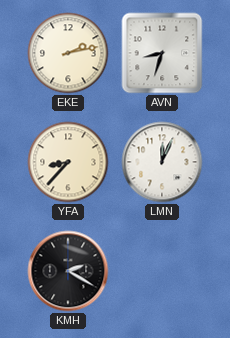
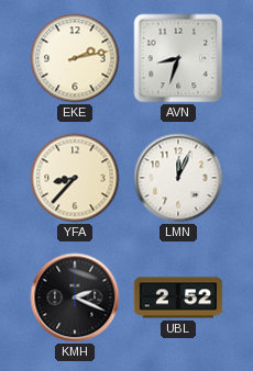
KMH: 2:20 -> 2:19 (75, 297)
UBL: none -> 2:52 (178, 297)
